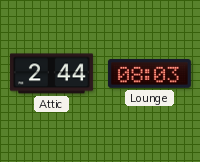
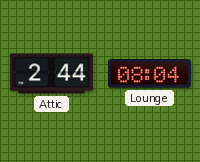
Lounge: 08:03 -> 08:04 (149, 74)
